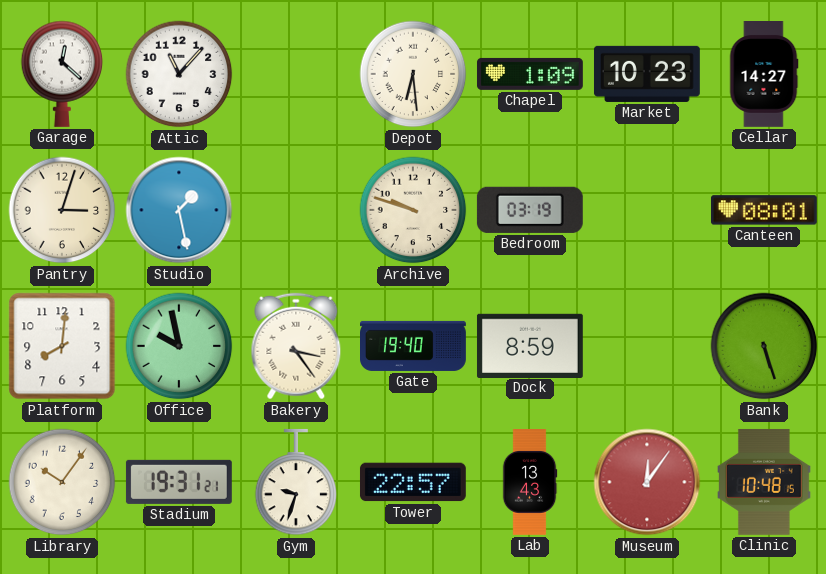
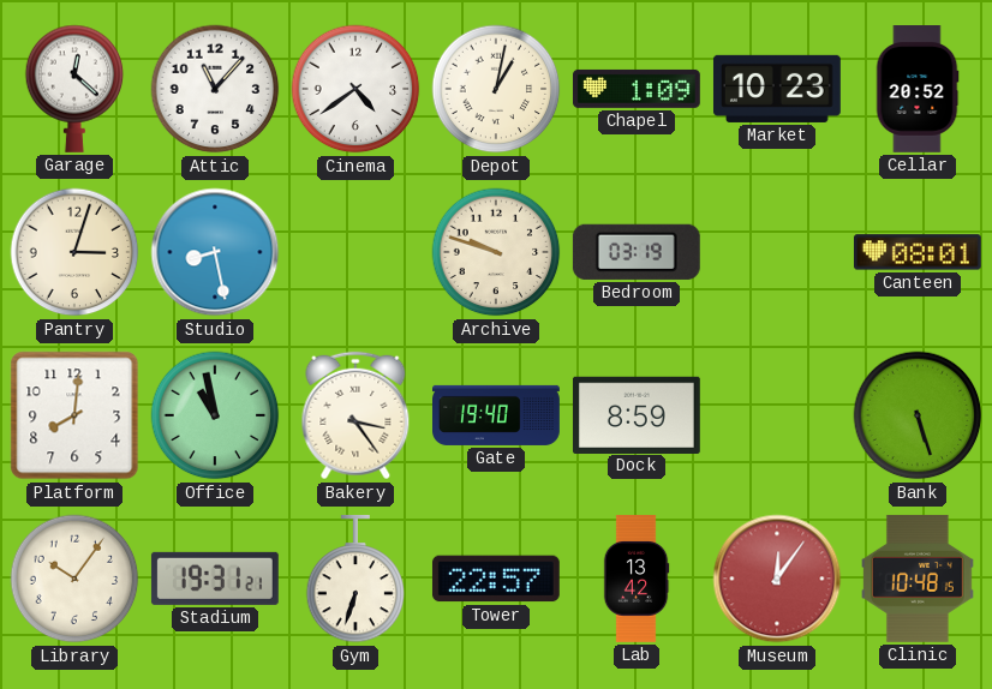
Cinema: none -> 4:39 (355, 89)
Depot: 6:29 -> 1:02 (496, 89)
Cellar: 14:27 -> 20:52 (918, 90)
Studio: 1:28 -> 8:28 (215, 252)
Office: 9:58 -> 10:58 (215, 415)
Gym: 9:33 -> 6:33 (355, 579)
Lab: 13:43 -> 13:42 (637, 580)
